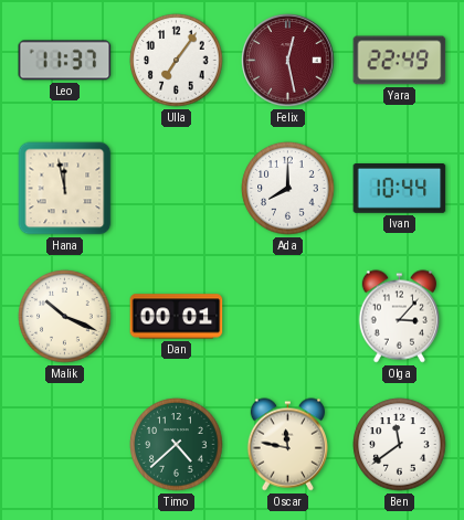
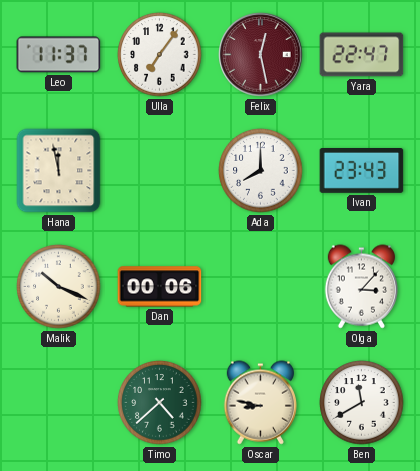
Yara: 22:49 -> 22:47 (362, 55)
Ivan: 10:44 -> 23:43 (362, 171)
Dan: 00:01 -> 00:06 (160, 287)
Oscar: 11:47 -> 8:47 (260, 403)
Ben: 11:39 -> 11:40 (362, 403)
